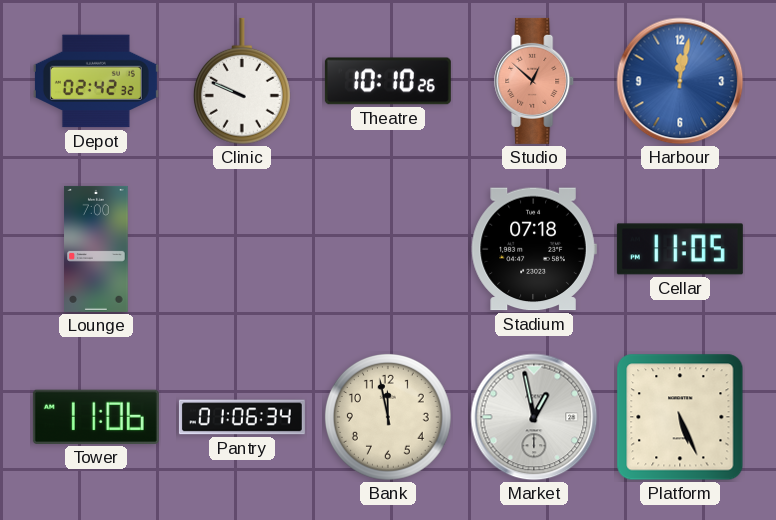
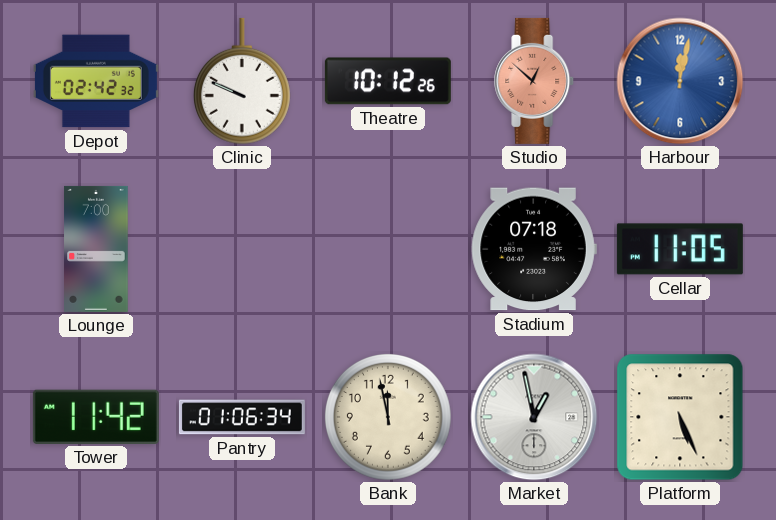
Theatre: 10:10 -> 10:12 (388, 81)
Tower: 11:06 -> 11:42 (96, 417)
